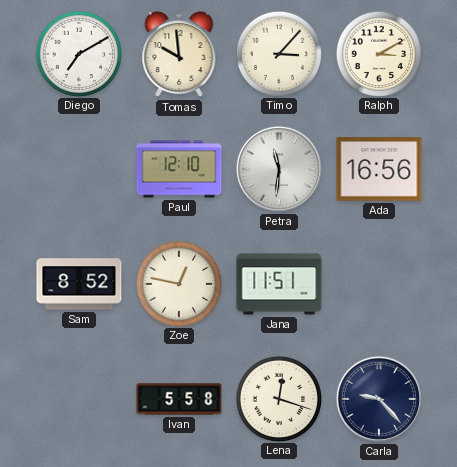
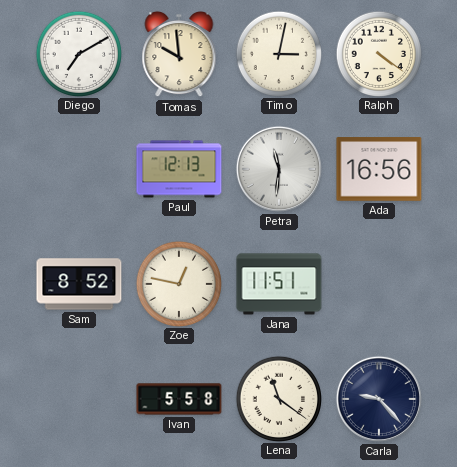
Timo: 3:07 -> 3:02 (278, 53)
Ralph: 3:10 -> 4:21 (378, 53)
Paul: 12:10 -> 12:13 (179, 169)
Lena: 12:18 -> 11:21 (278, 398)
